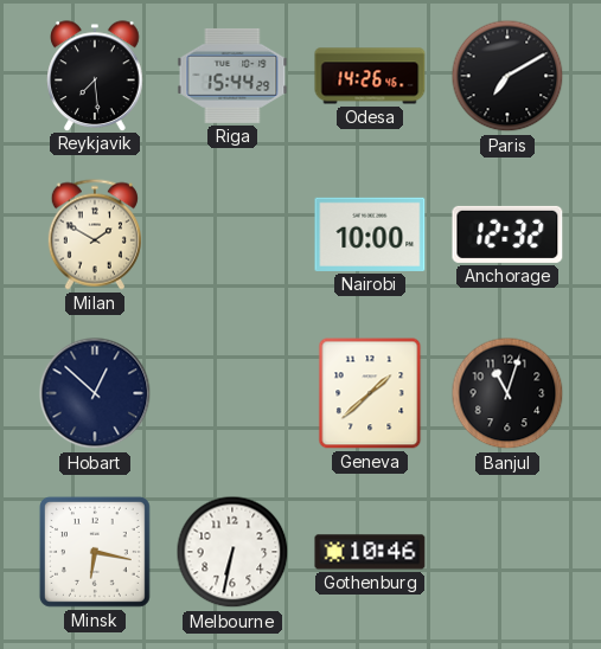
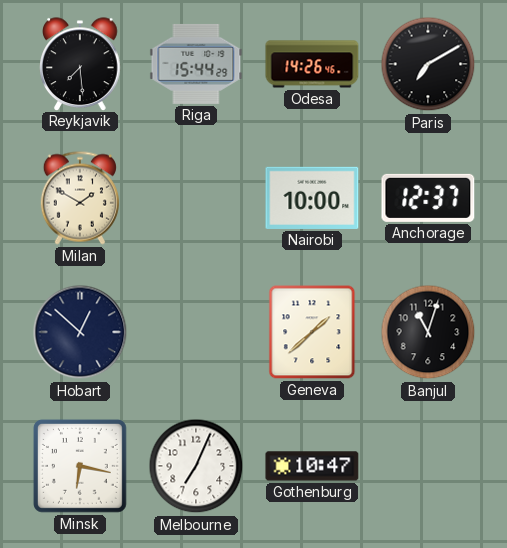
Anchorage: 12:32 -> 12:37 (428, 198)
Melbourne: 6:32 -> 7:04 (196, 466)
Gothenburg: 10:46 -> 10:47 (312, 466)
